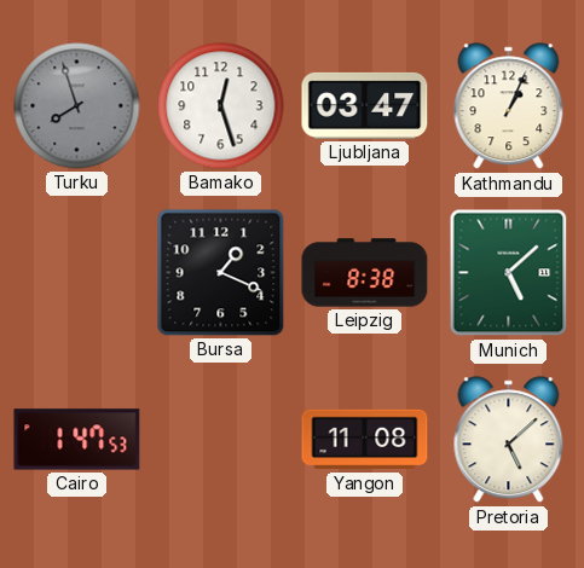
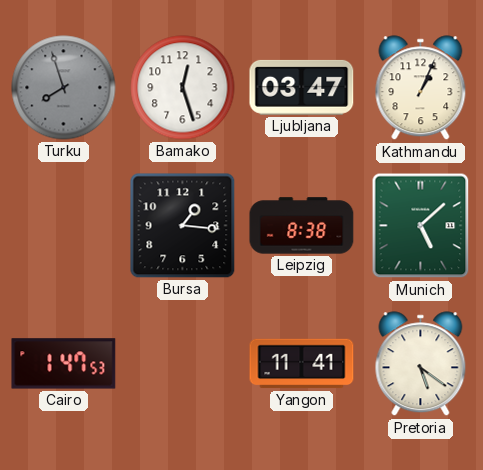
Bursa: 1:19 -> 1:16 (183, 226)
Yangon: 11:08 -> 11:41 (302, 364)
Pretoria: 5:08 -> 5:21 (421, 364)
